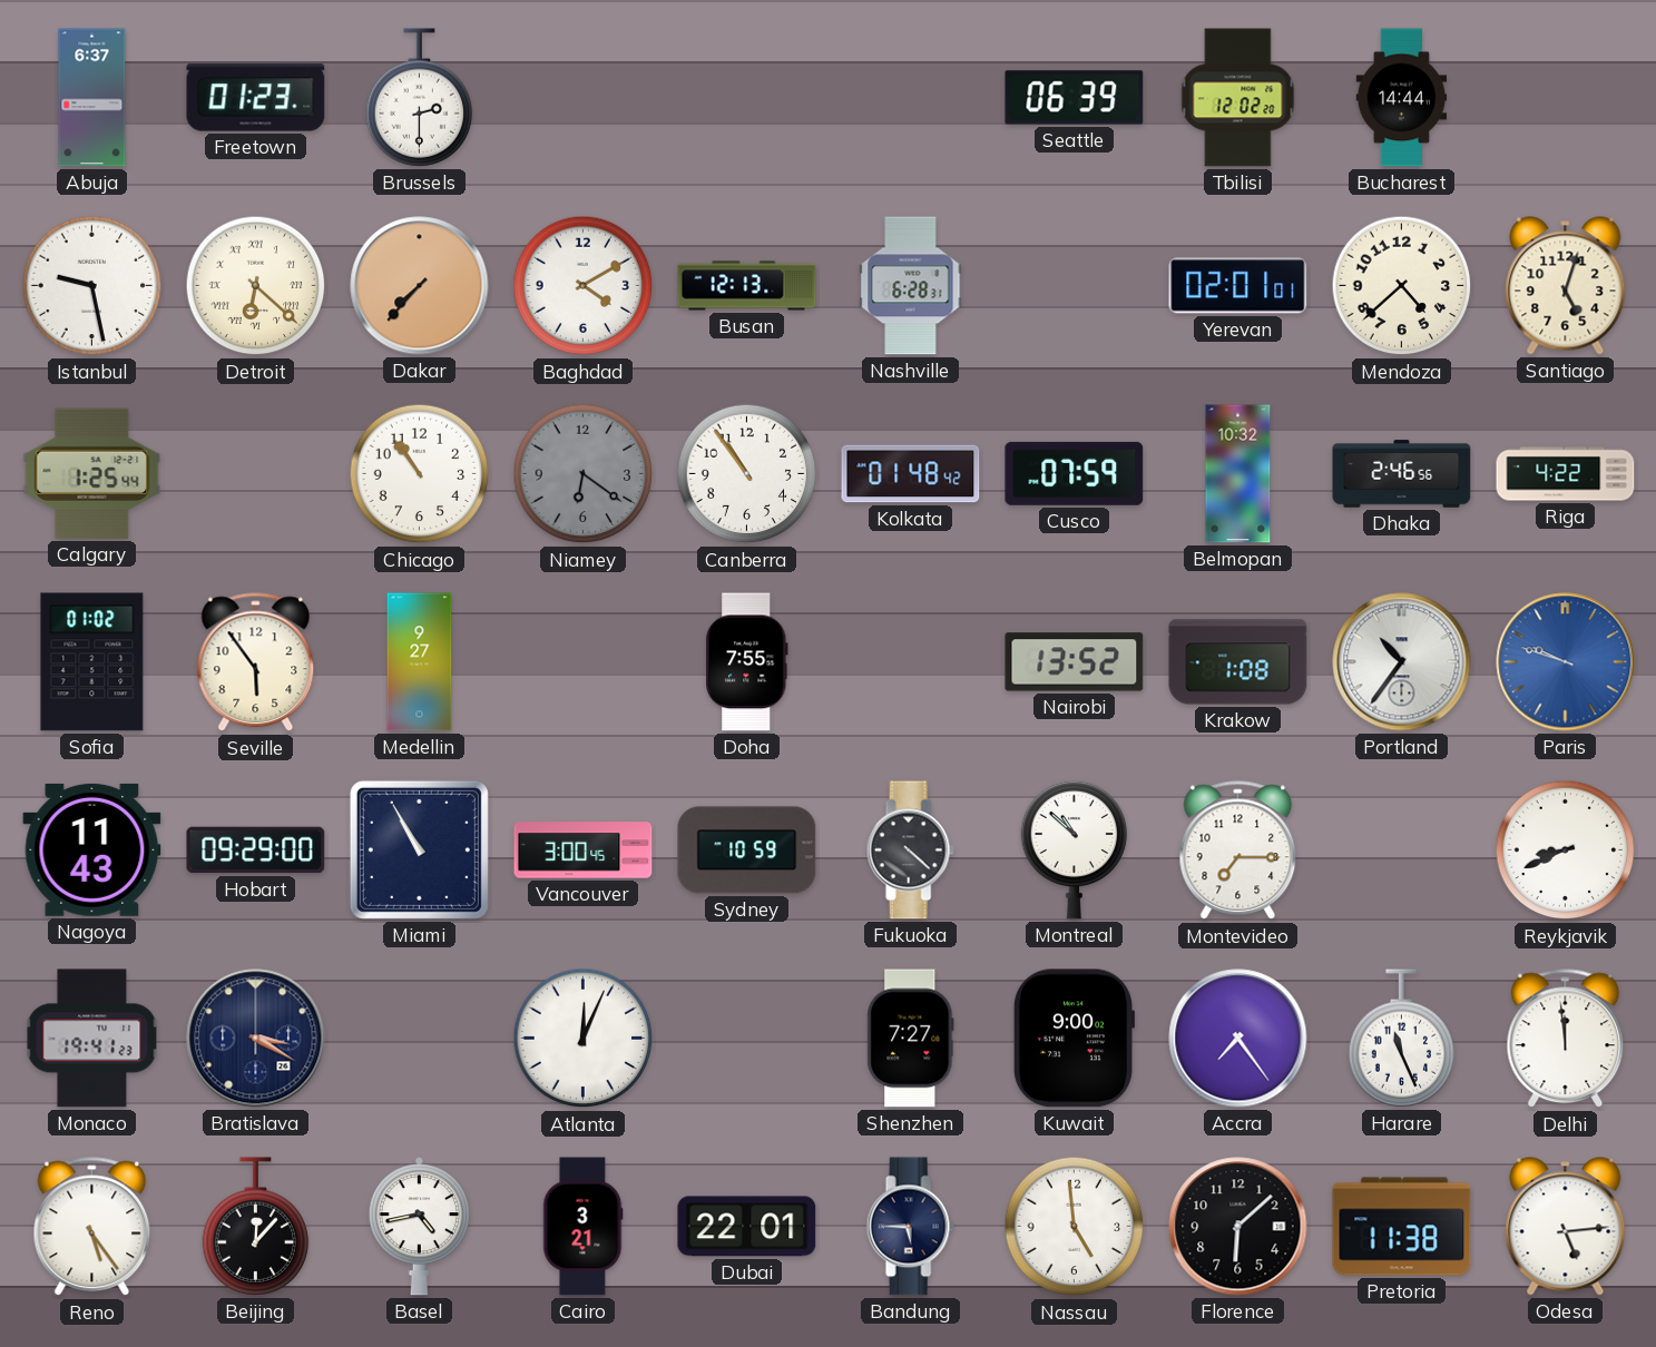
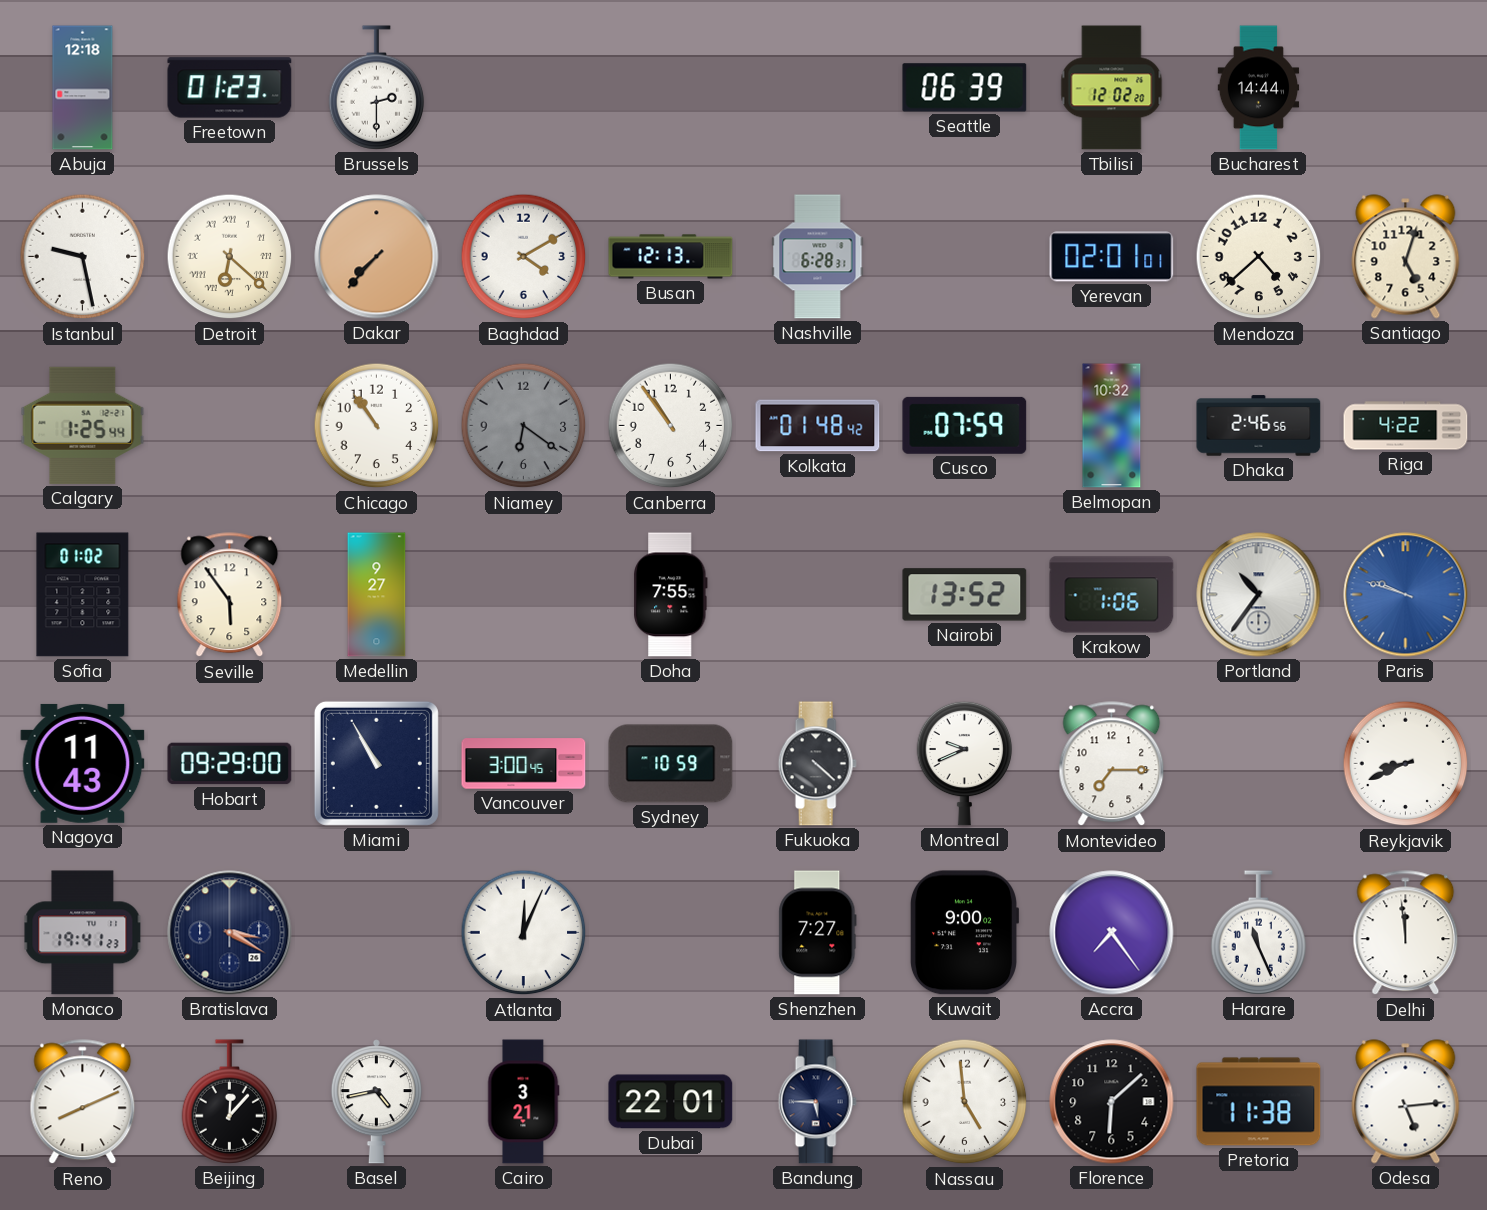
Abuja: 6:37 -> 12:18 (83, 88)
Krakow: 1:08 -> 1:06 (1112, 595)
Montreal: 10:52 -> 9:41 (965, 763)
Reno: 5:24 -> 8:11 (83, 1102)
